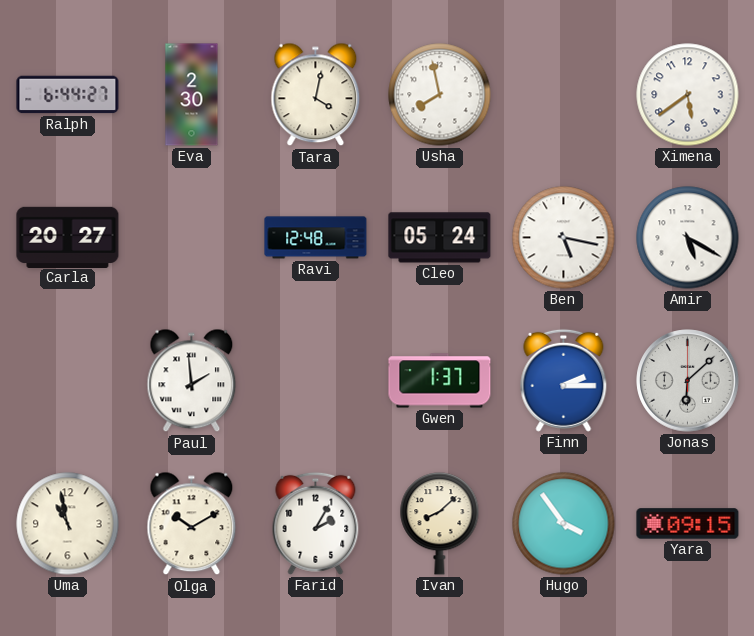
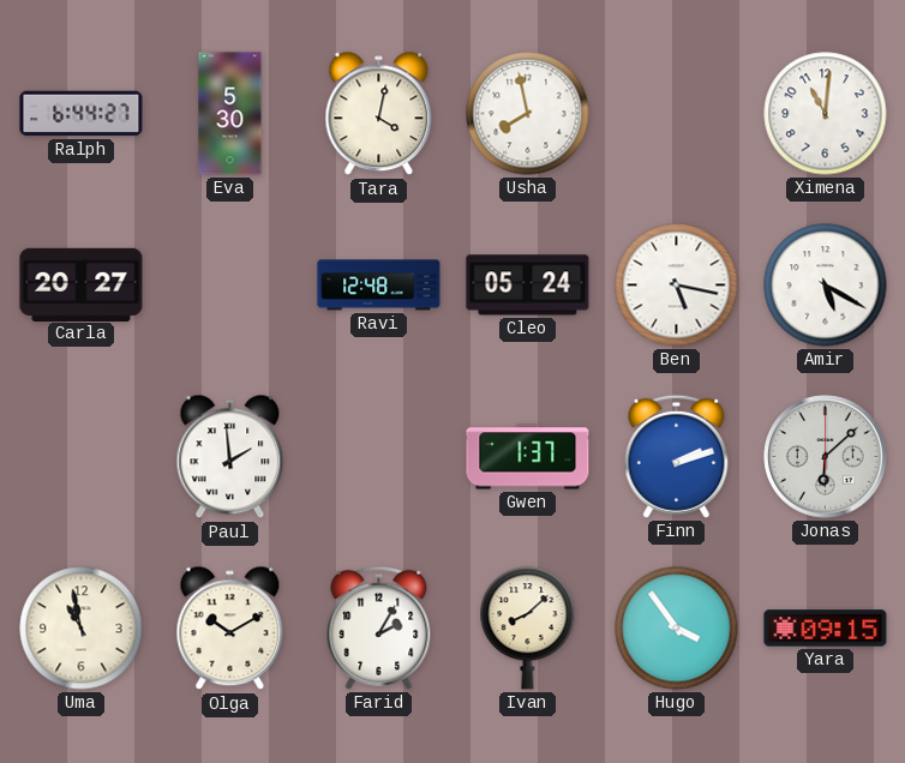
Eva: 2:30 -> 5:30 (230, 114)
Ximena: 5:39 -> 11:01 (826, 114)
Finn: 2:15 -> 2:12 (677, 456)
